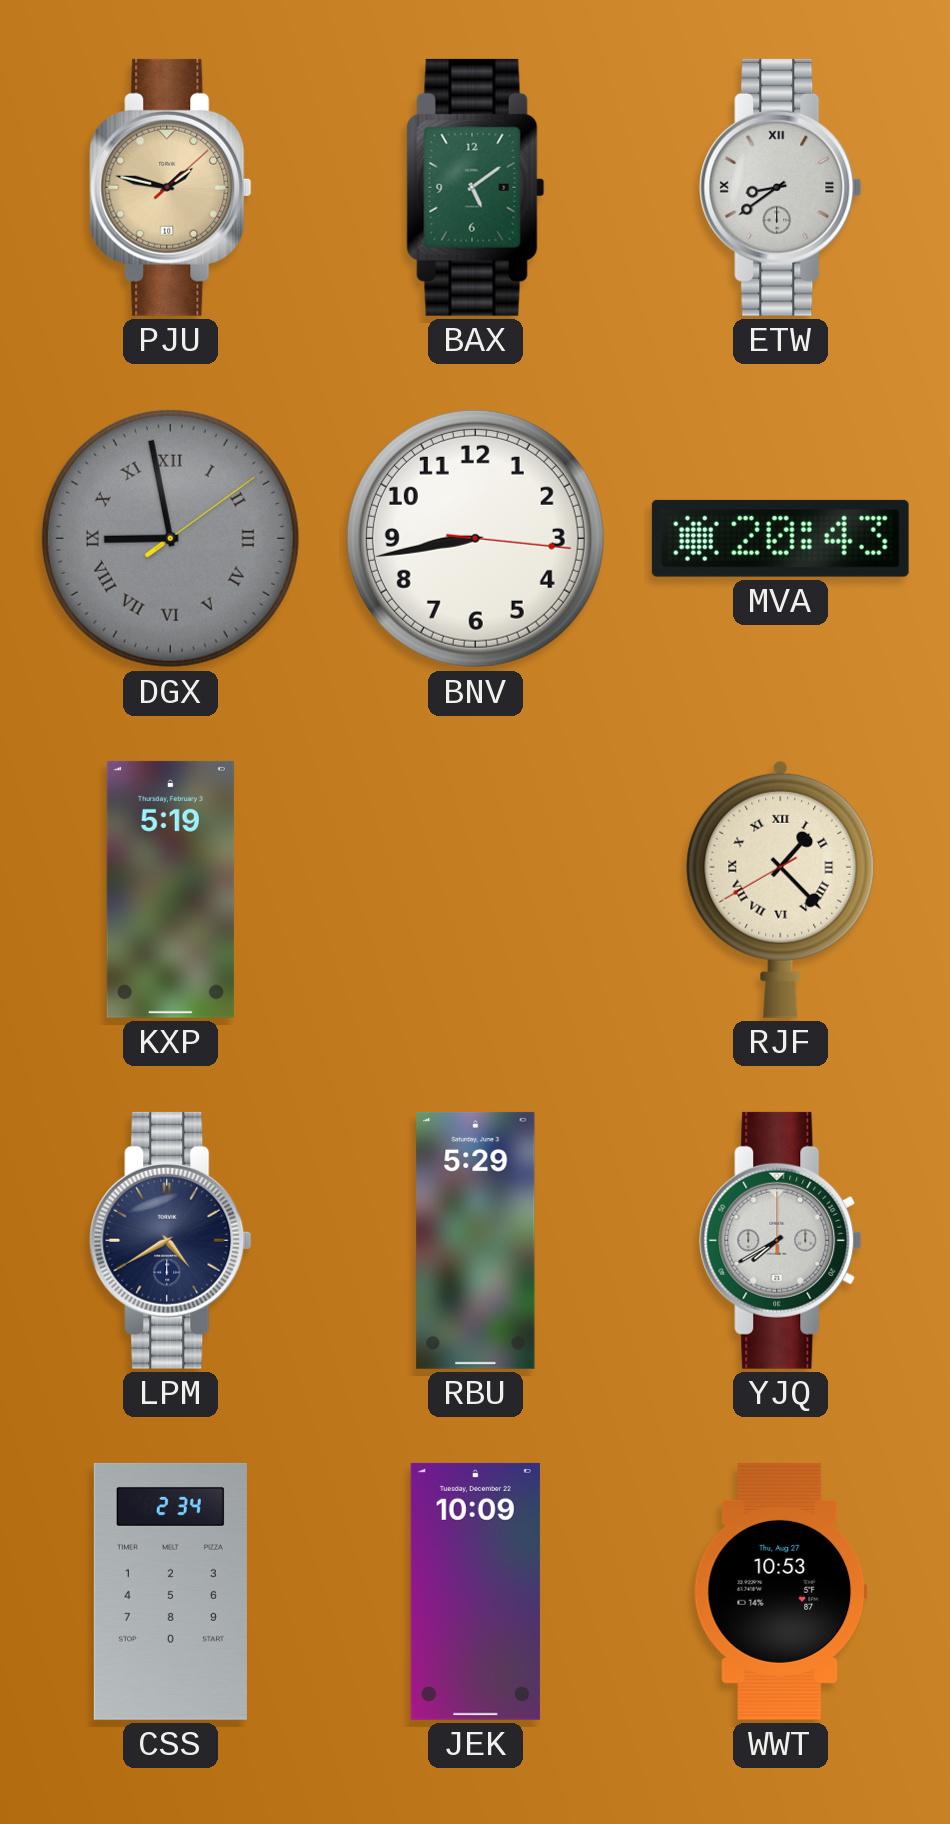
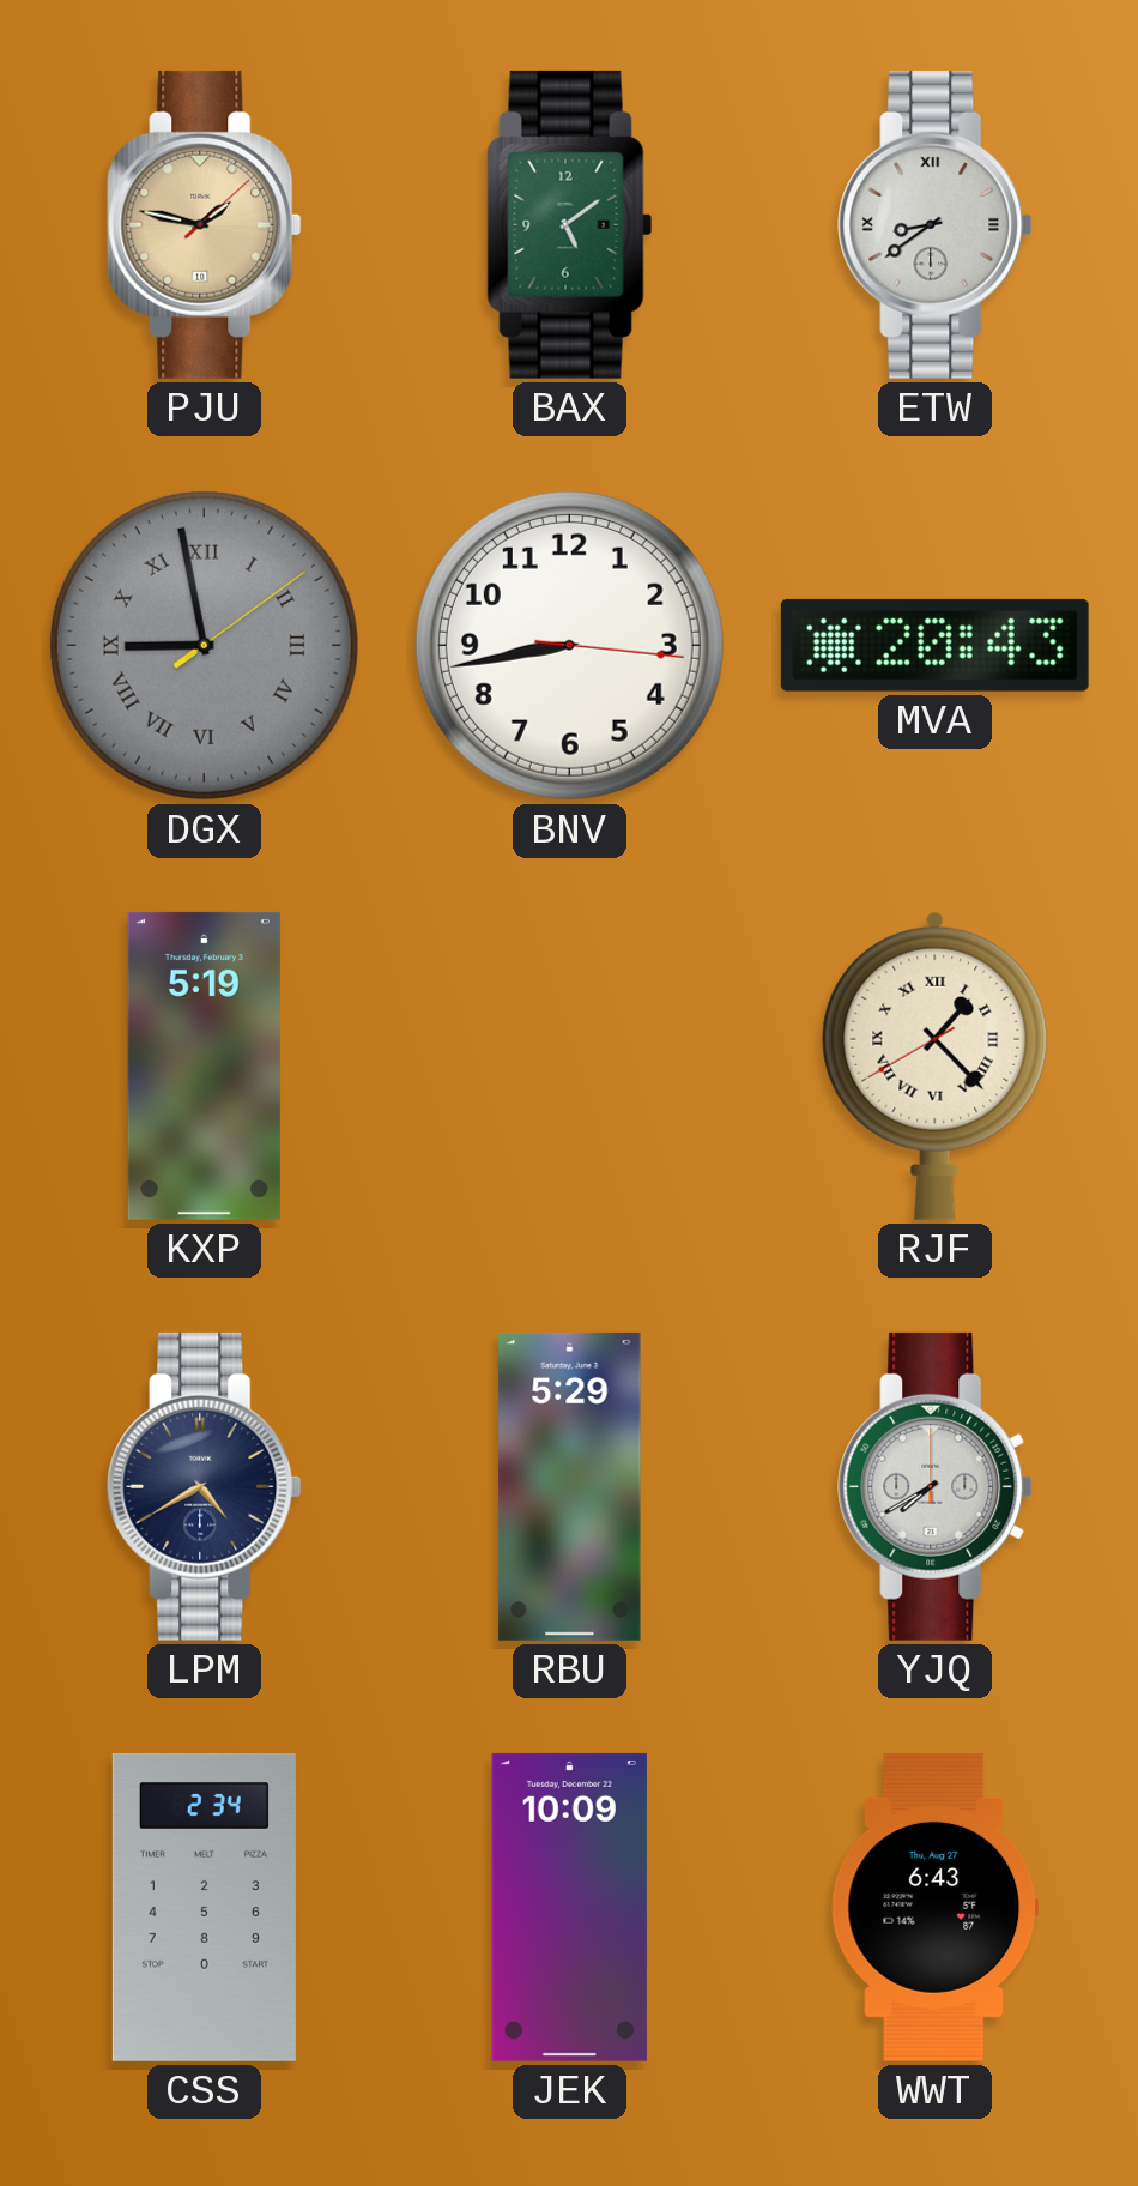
WWT: 10:53 -> 6:43 (934, 1907)
